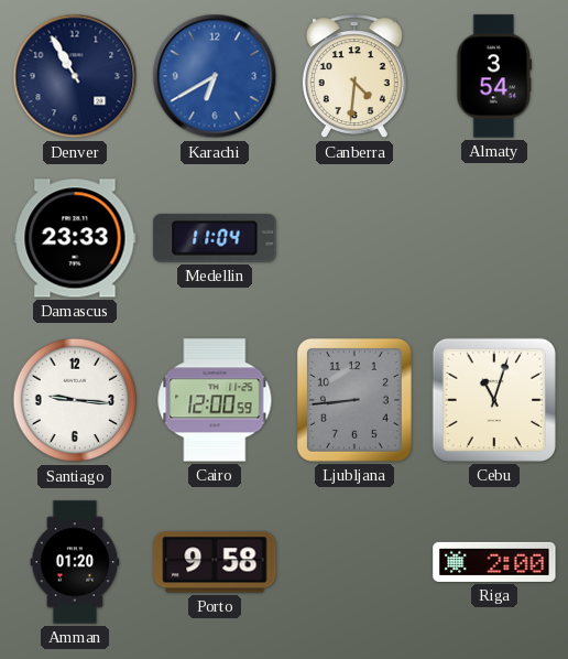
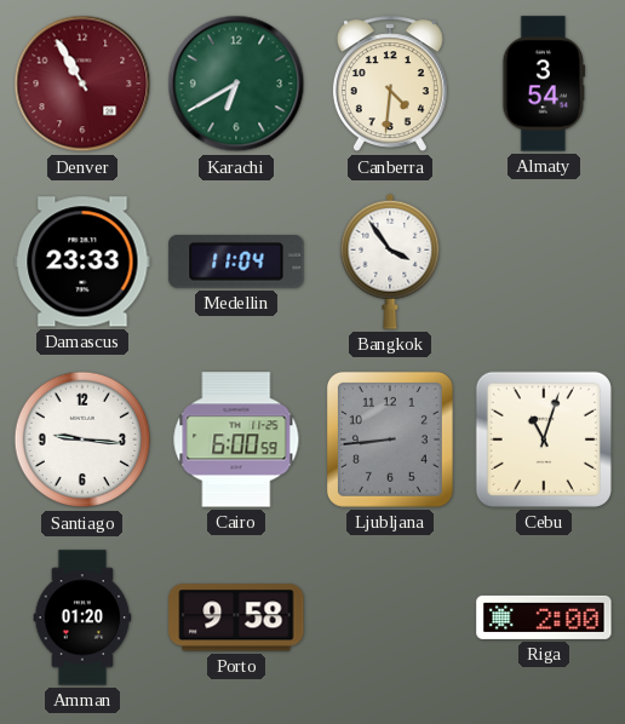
Denver dial: navy -> burgundy (82, 84)
Karachi dial: blue -> green (236, 84)
Bangkok: none -> 3:54 (390, 262)
Cairo: 12:00 -> 6:00 (236, 439)
